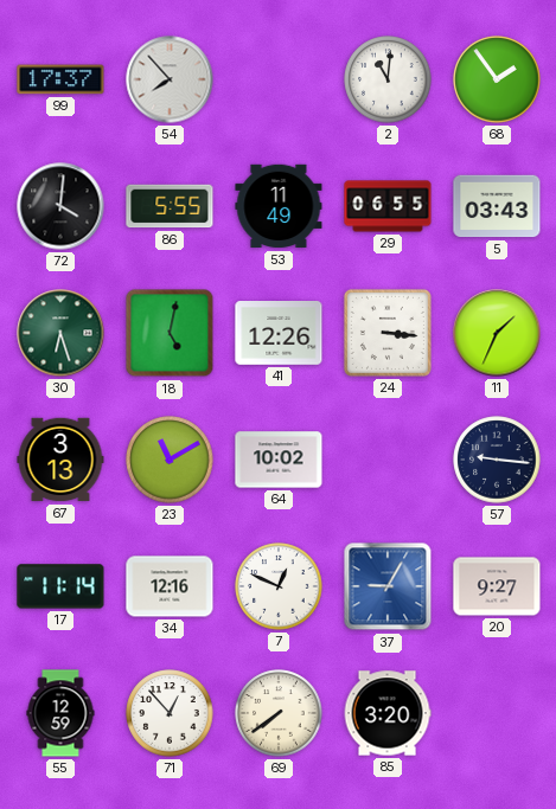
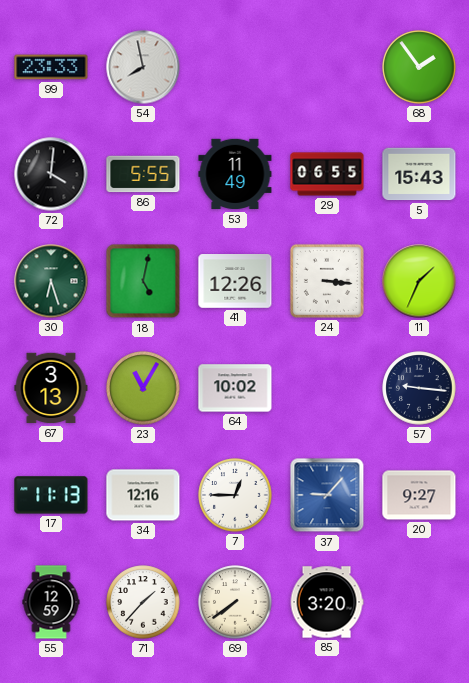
99: 17:37 -> 23:33 (51, 67)
54: 7:53 -> 7:58 (143, 67)
2: 11:01 -> none (388, 79)
5: 03:43 -> 15:43 (419, 174)
23: 11:10 -> 11:05 (143, 388)
17: 11:14 -> 11:13 (51, 495)
7: 12:49 -> 12:45 (235, 495)
37: 9:05 -> 9:07 (327, 495)
71: 12:53 -> 1:37 (143, 602)
